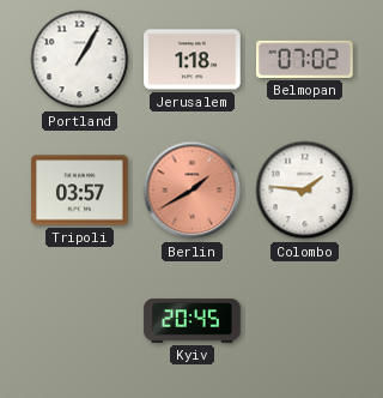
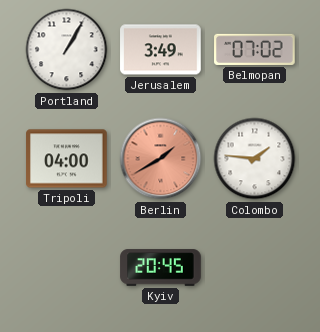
Jerusalem: 1:18 -> 3:49 (161, 50)
Tripoli: 03:57 -> 04:00 (67, 159)
